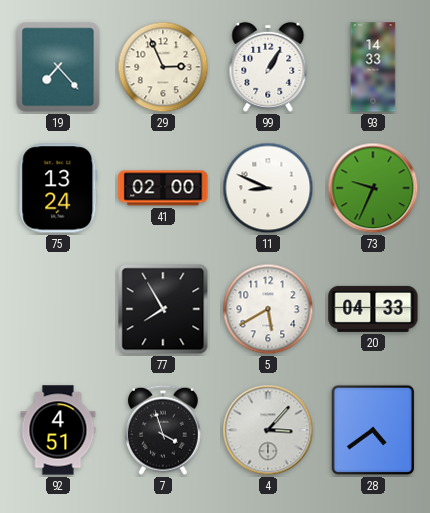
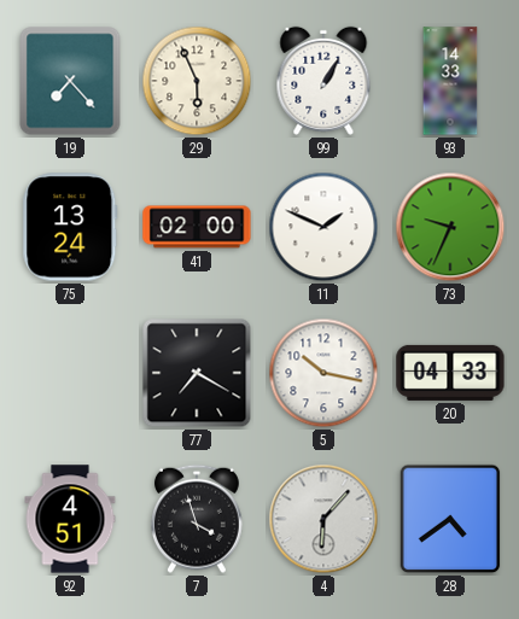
29: 2:56 -> 5:56 (197, 81)
11: 8:49 -> 1:49 (323, 227)
77: 7:55 -> 7:20 (197, 373)
5: 5:40 -> 10:17 (323, 373)
4: 3:07 -> 6:07 (323, 519)
